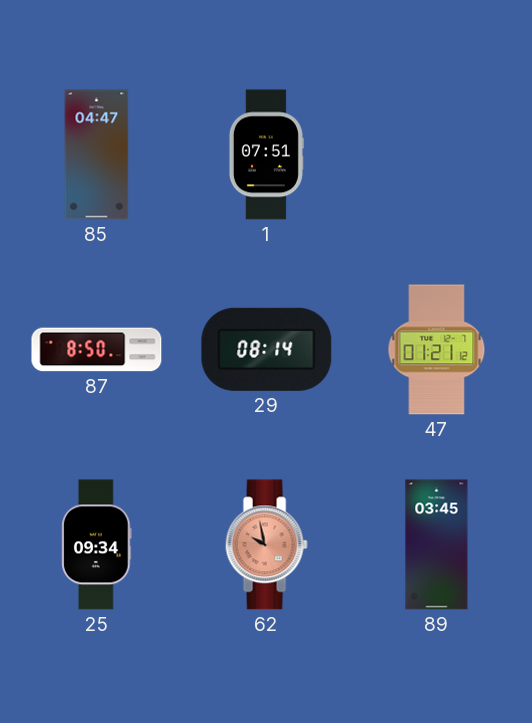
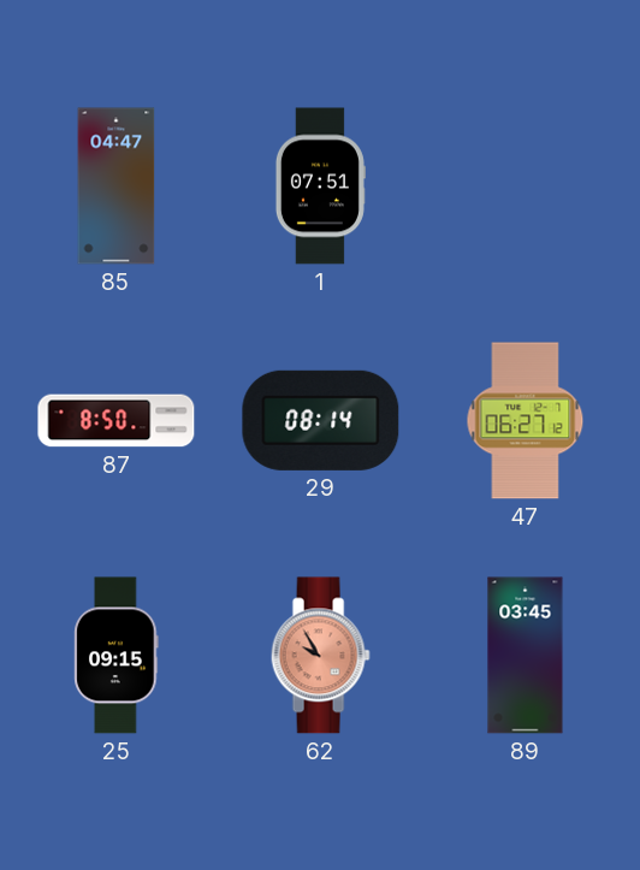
47: 01:21 -> 06:27 (526, 421)
25: 09:34 -> 09:15 (117, 656)
62: 9:58 -> 9:55 (320, 656)
